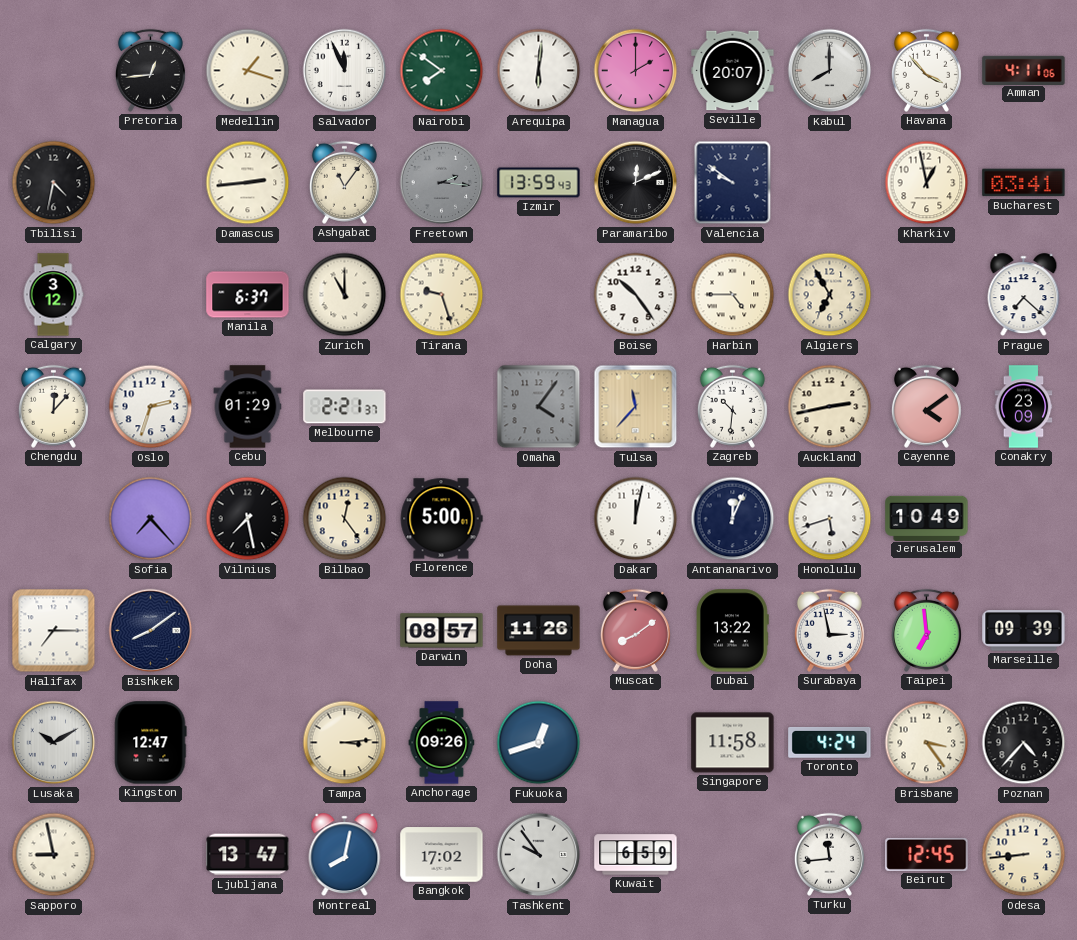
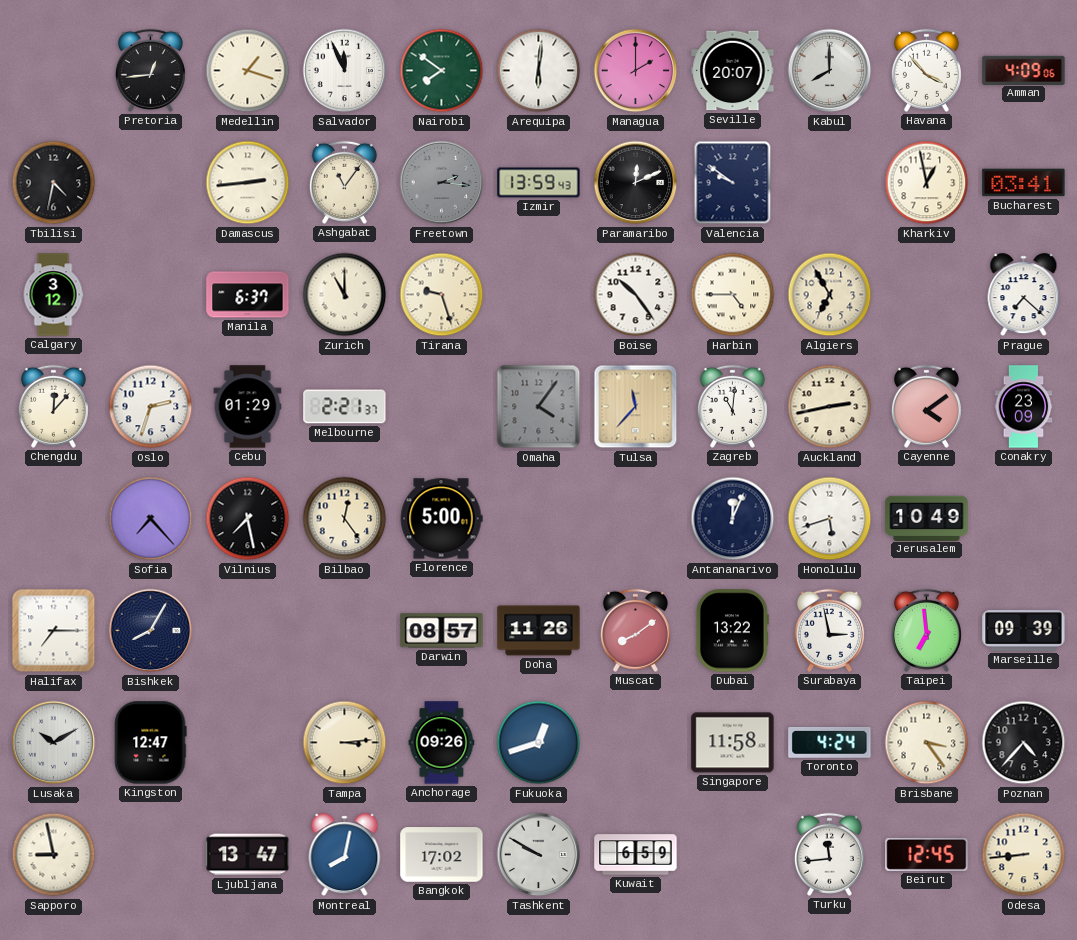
Amman: 4:11 -> 4:09 (1024, 70)
Zagreb: 10:31 -> 11:01 (732, 406)
Dakar: 12:02 -> none (636, 519)
Bishkek: 8:09 -> 8:05 (151, 631)
Tashkent: 9:54 -> 9:50 (539, 855)
